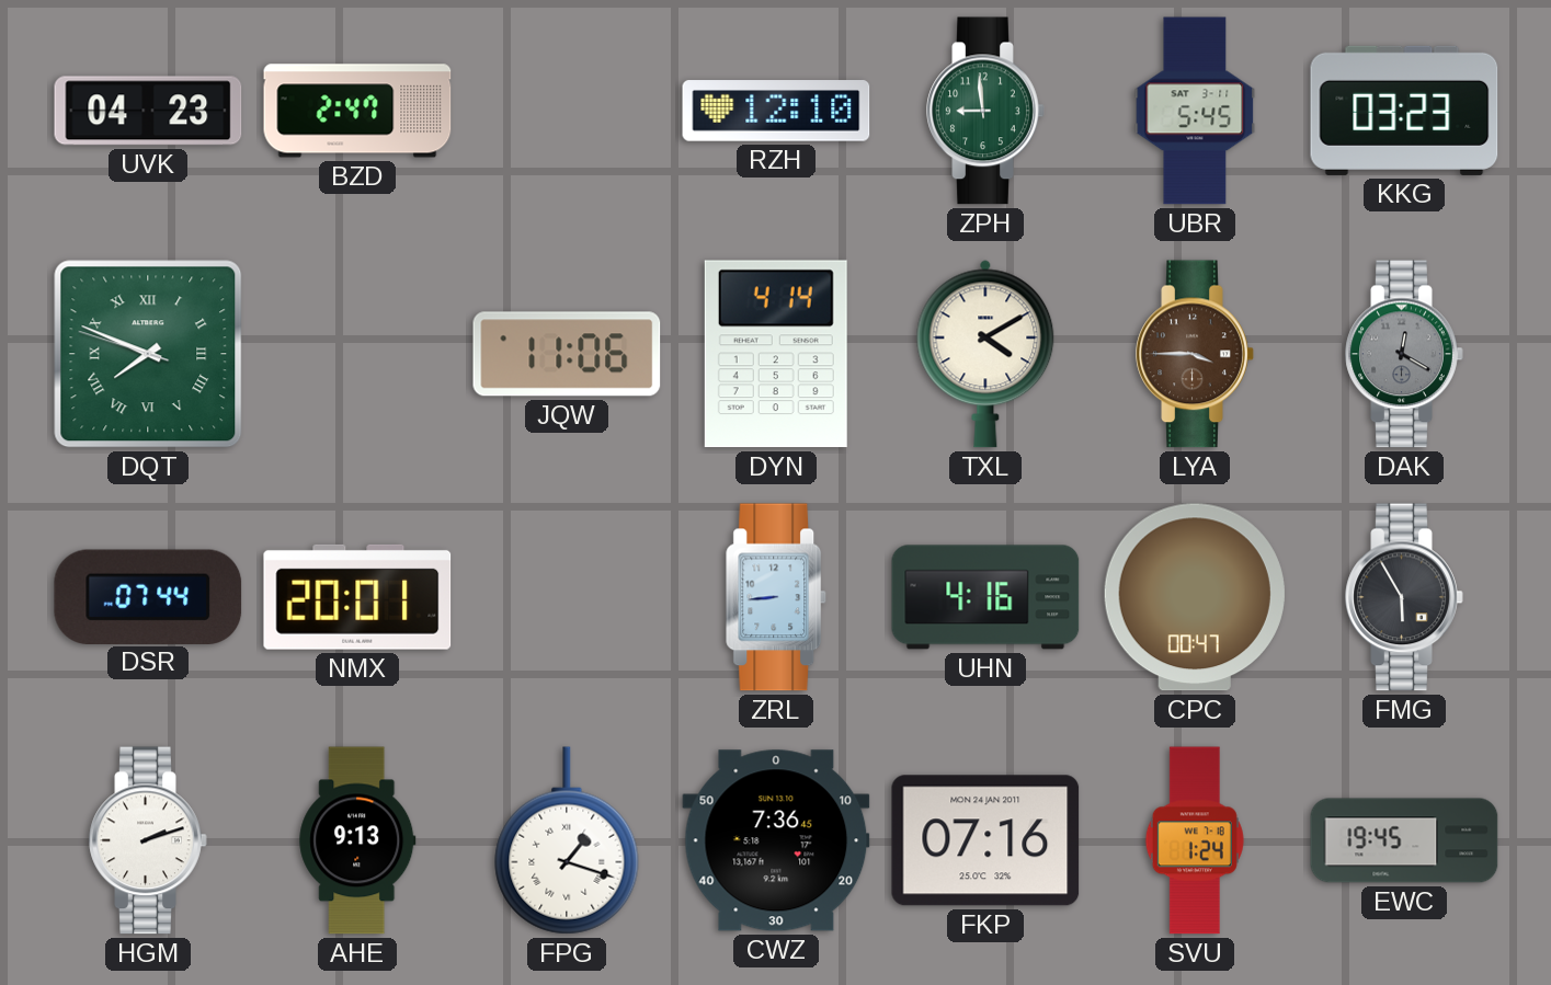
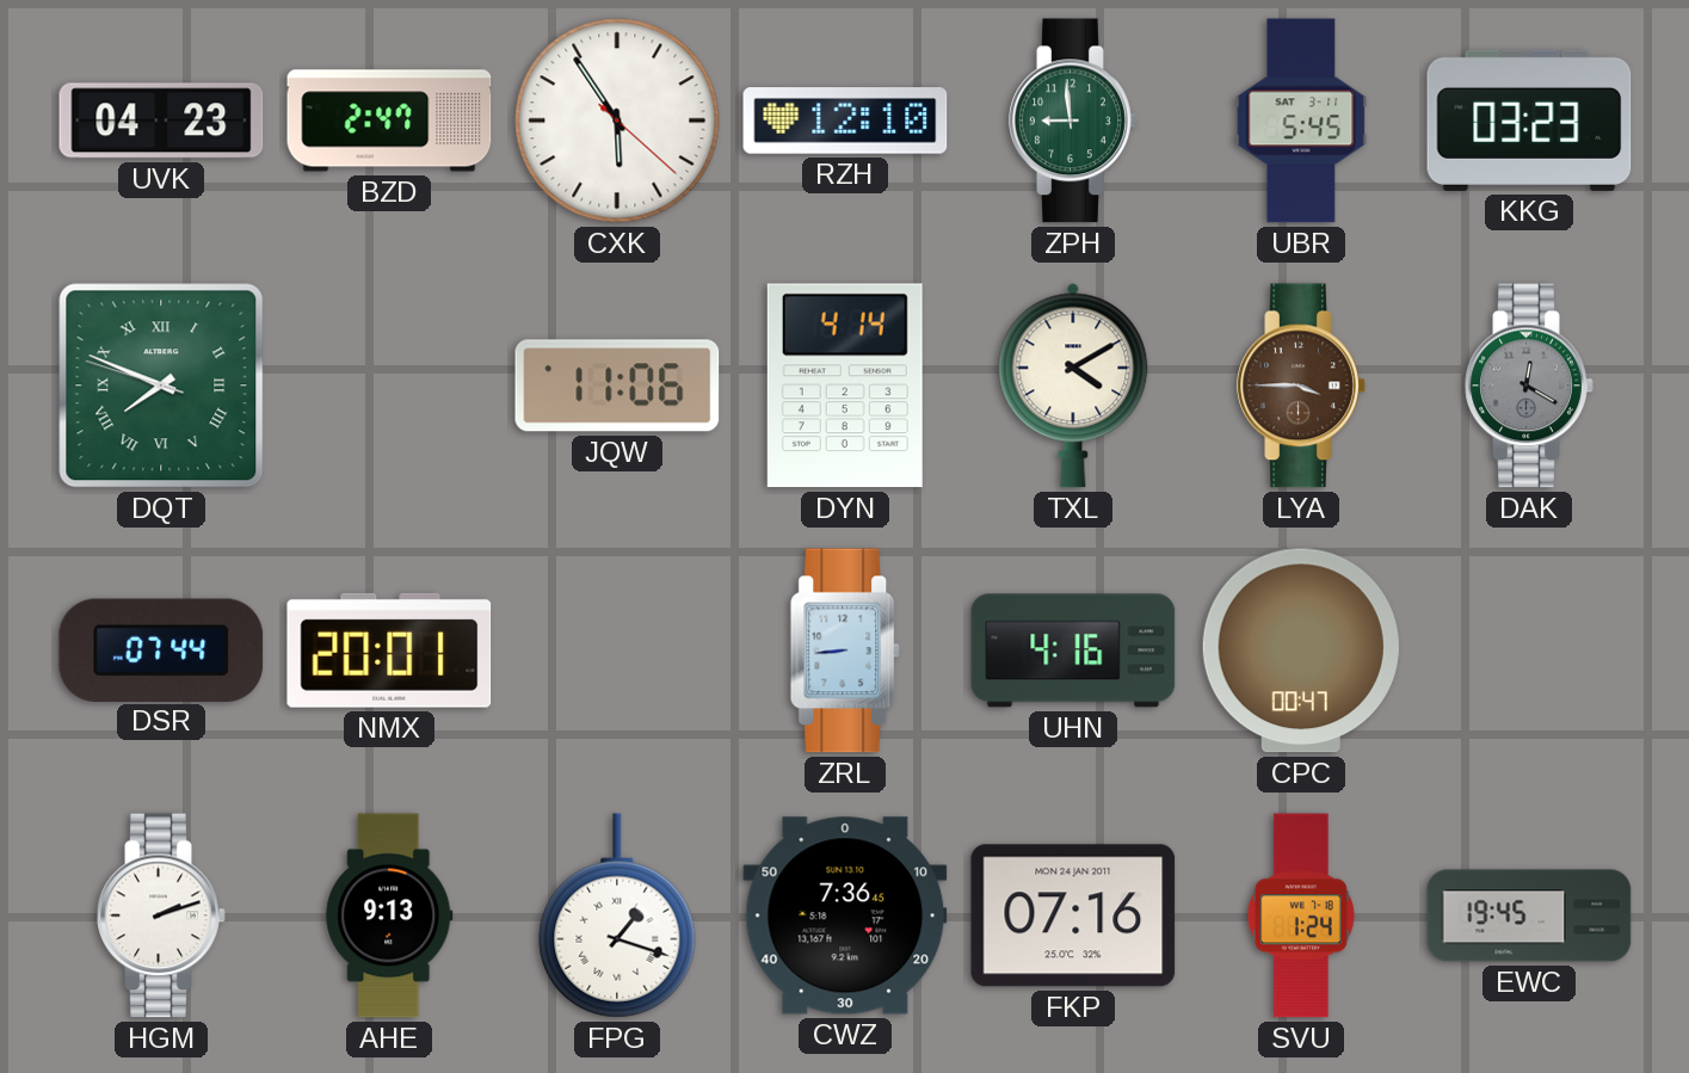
CXK: none -> 5:54 (617, 121)
FMG: 5:55 -> none (1404, 597)
